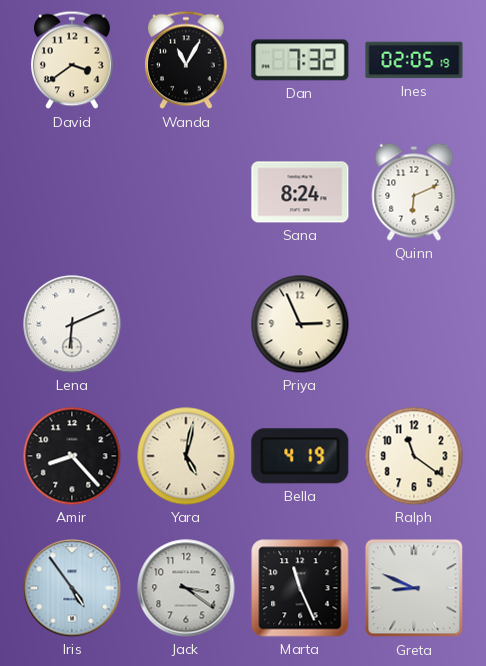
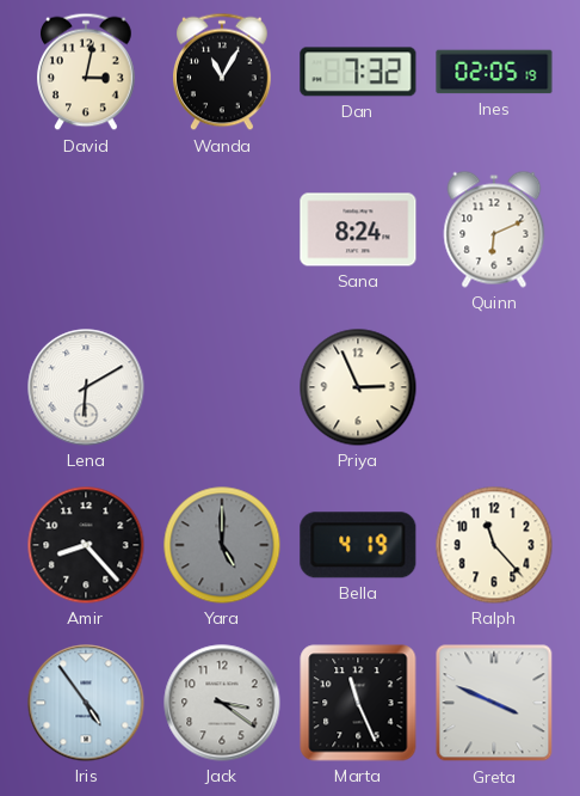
David: 3:39 -> 3:02 (87, 72)
Lena: 6:11 -> 6:10 (86, 387)
Yara: 5:02 -> 5:00 (222, 545)
Yara dial: cream -> grey (222, 545)
Ralph: 11:21 -> 11:23 (494, 545)
Greta: 8:49 -> 3:49 (494, 703)
